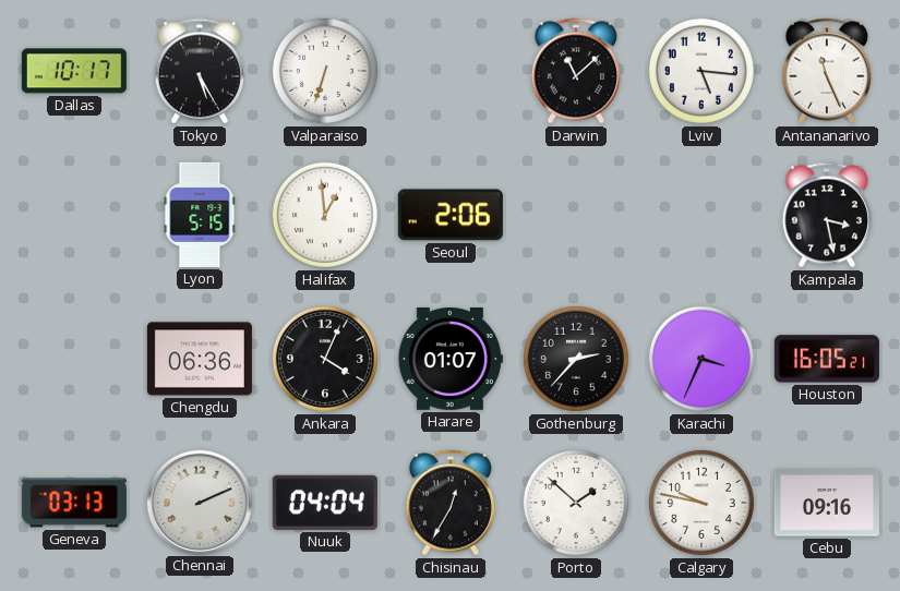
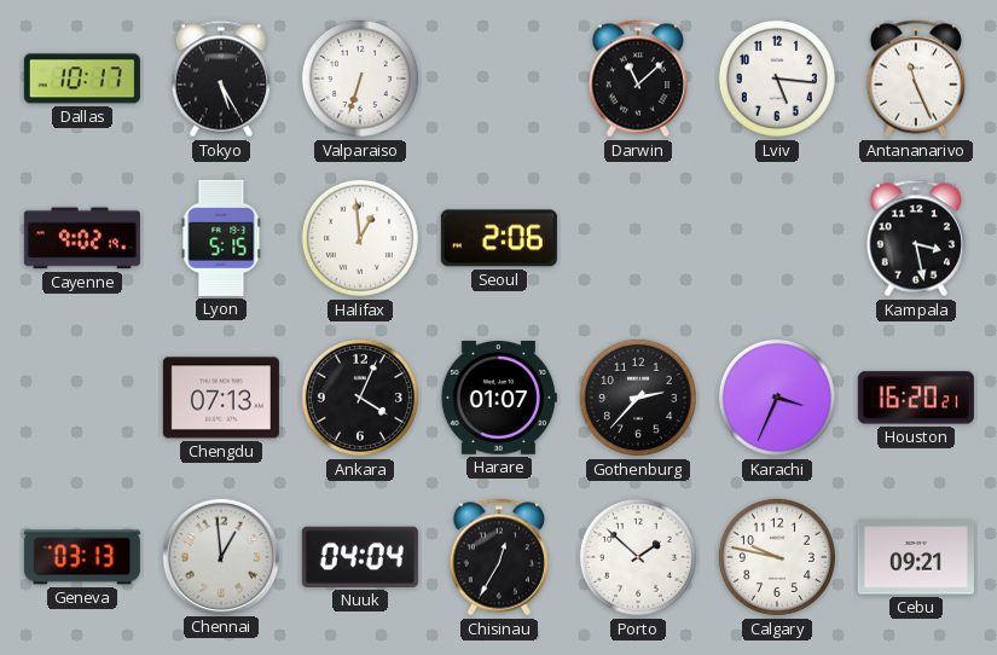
Cayenne: none -> 9:02 (82, 238)
Chengdu: 06:36 -> 07:13 (221, 398)
Houston: 16:05 -> 16:20 (916, 398)
Chennai: 2:11 -> 12:59 (220, 556)
Cebu: 09:16 -> 09:21 (916, 557)
